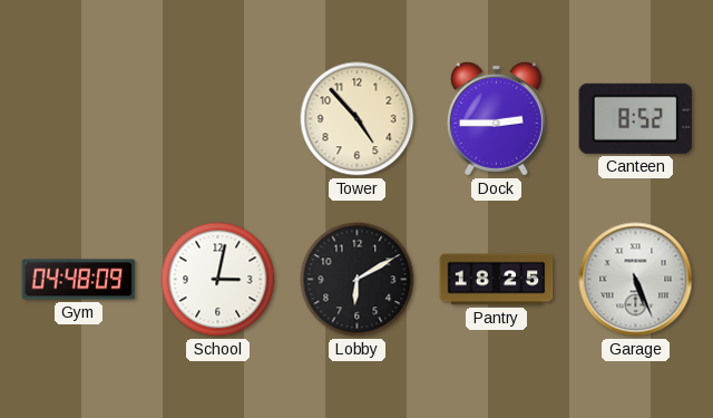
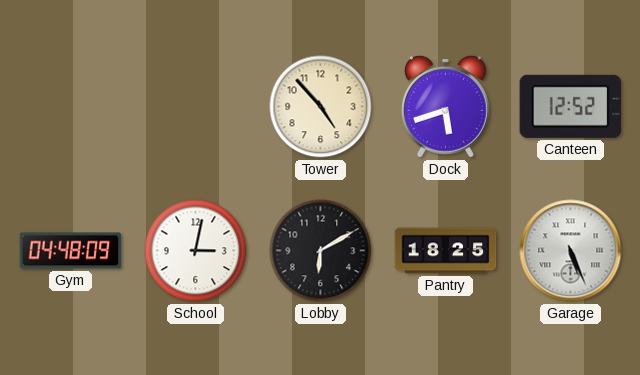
Dock: 2:45 -> 5:42 (445, 106)
Canteen: 8:52 -> 12:52 (571, 106)
